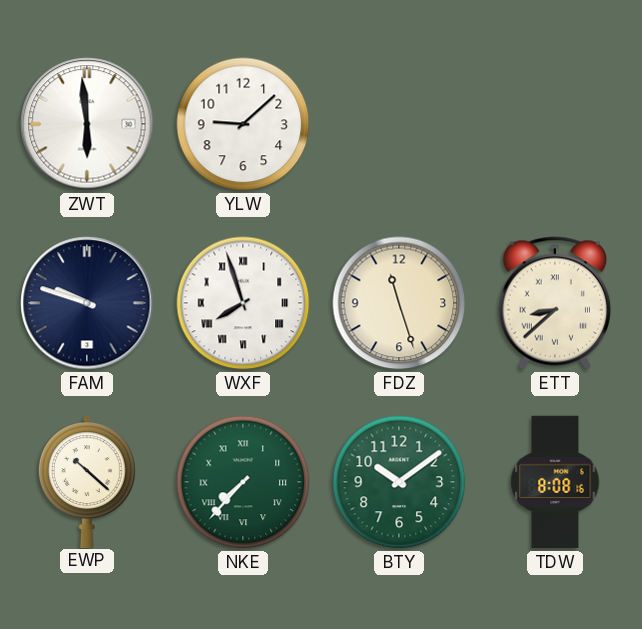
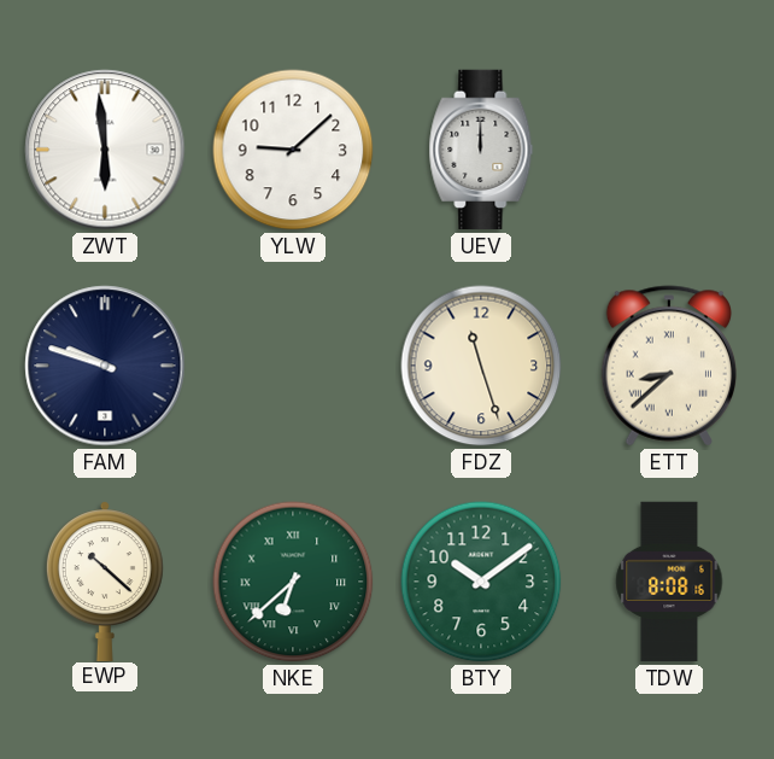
UEV: none -> 12:00 (481, 150)
WXF: 7:57 -> none (243, 303)
NKE: 7:37 -> 6:38 (293, 582)
